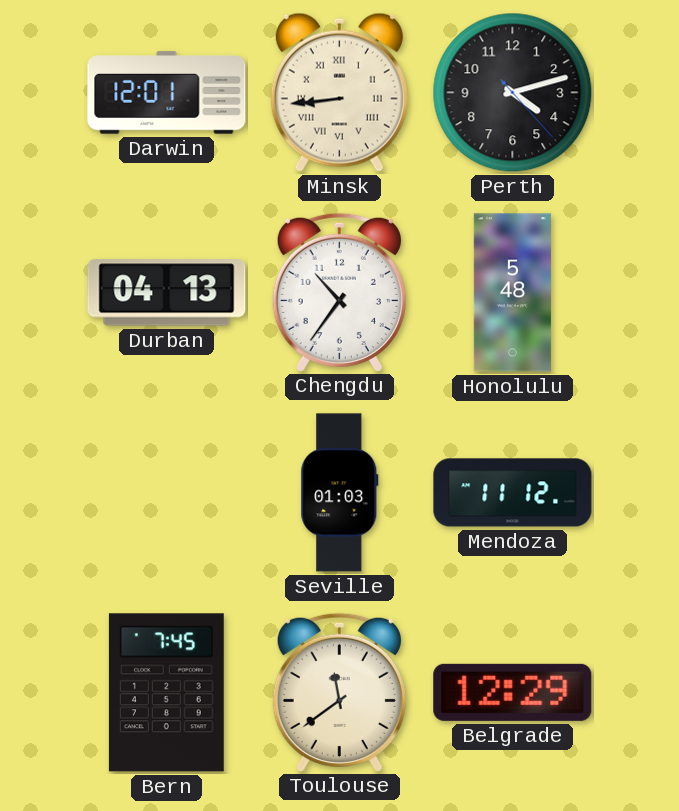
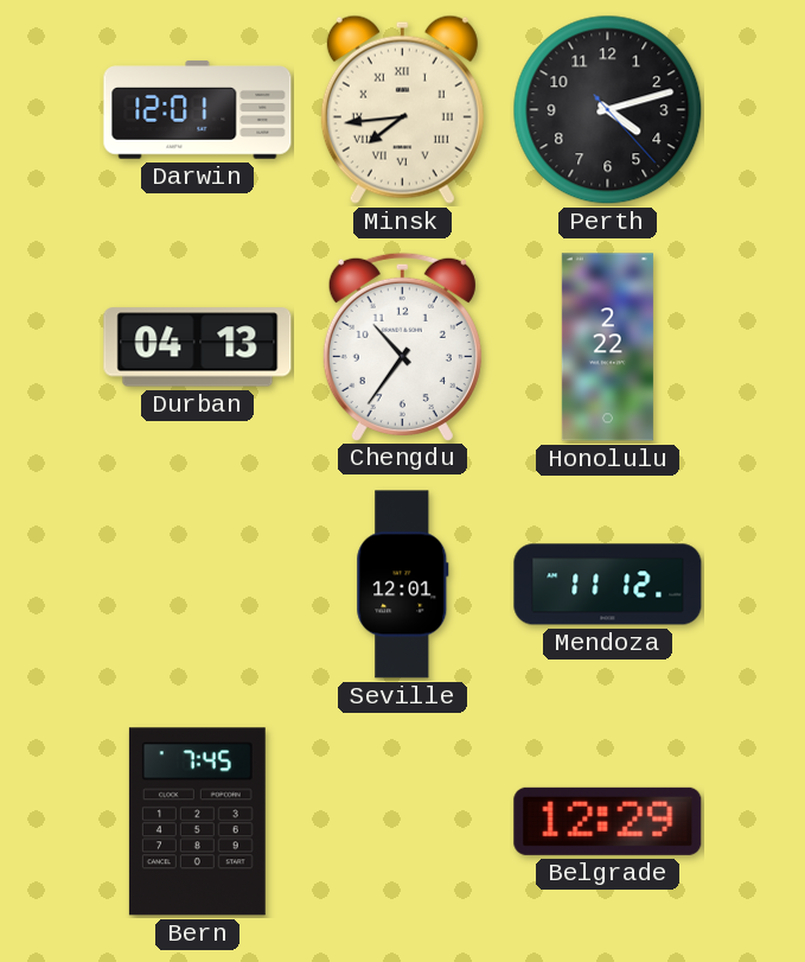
Minsk: 8:44 -> 7:44 (402, 109)
Honolulu: 5:48 -> 2:22 (607, 348)
Seville: 01:03 -> 12:01 (403, 585)
Toulouse: 11:39 -> none (339, 692)
